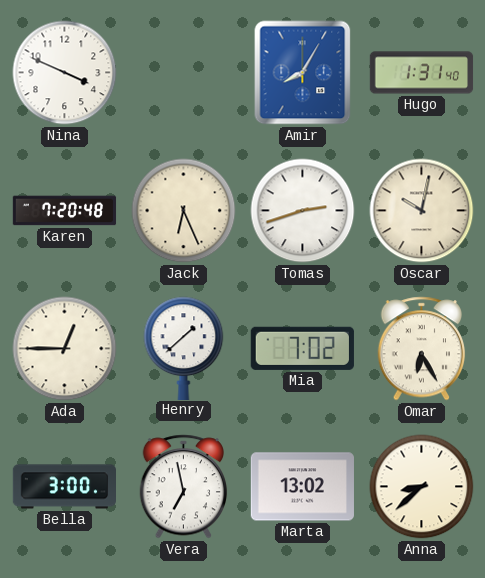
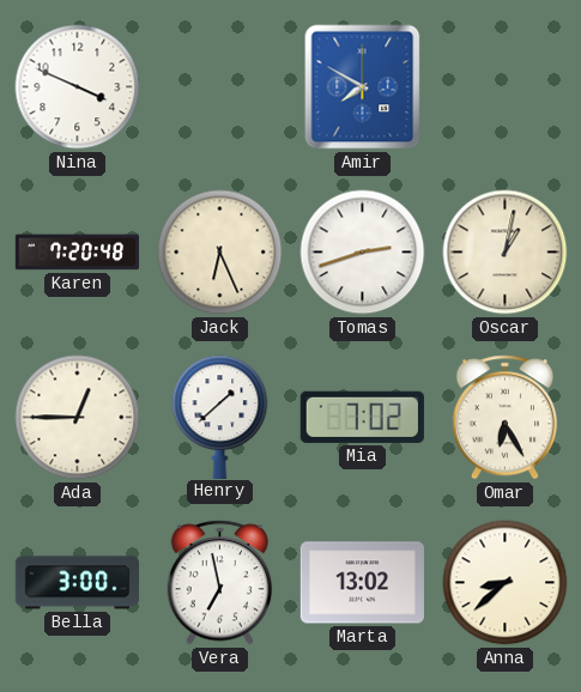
Amir: 8:05 -> 7:50 (363, 87)
Hugo: 1:31 -> none (422, 73)
Oscar: 10:02 -> 1:02 (506, 253)
